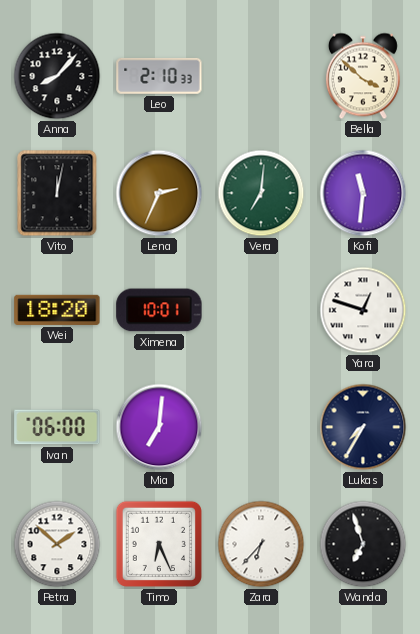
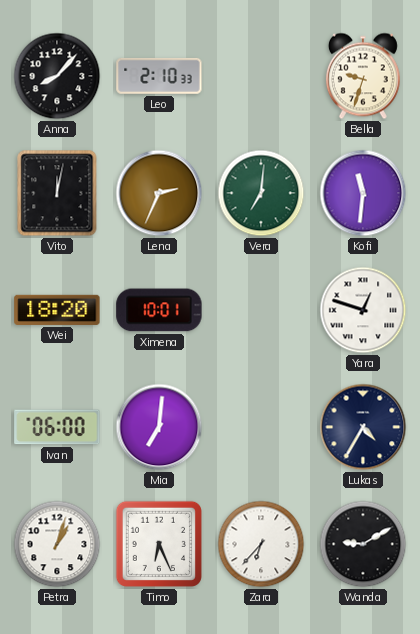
Bella: 3:52 -> 9:33 (363, 76)
Lukas: 7:35 -> 4:35 (363, 427)
Petra: 1:52 -> 1:03 (57, 544)
Wanda: 6:57 -> 9:10 (363, 544)
